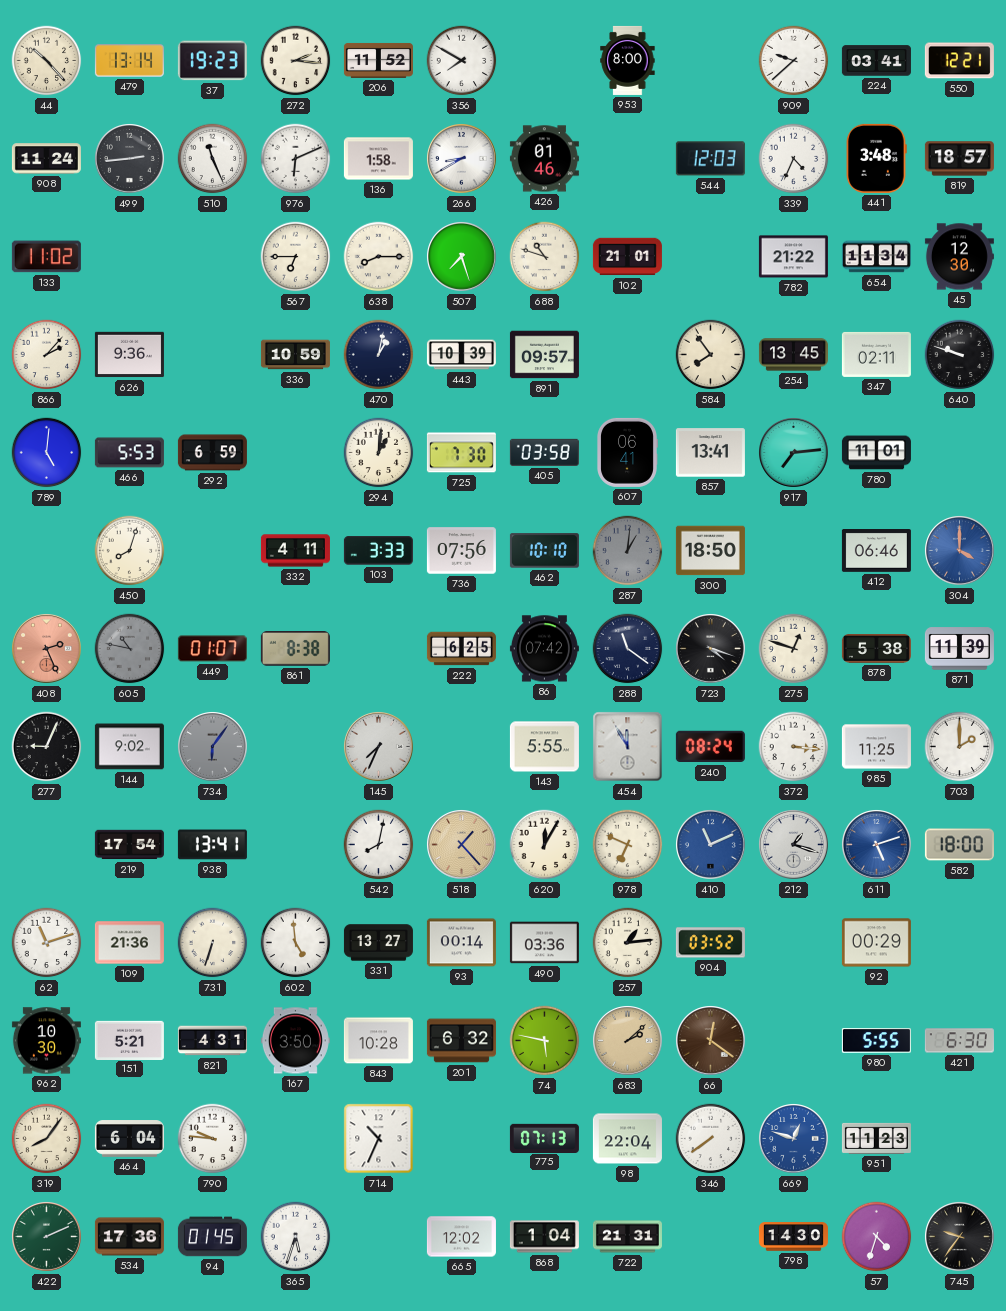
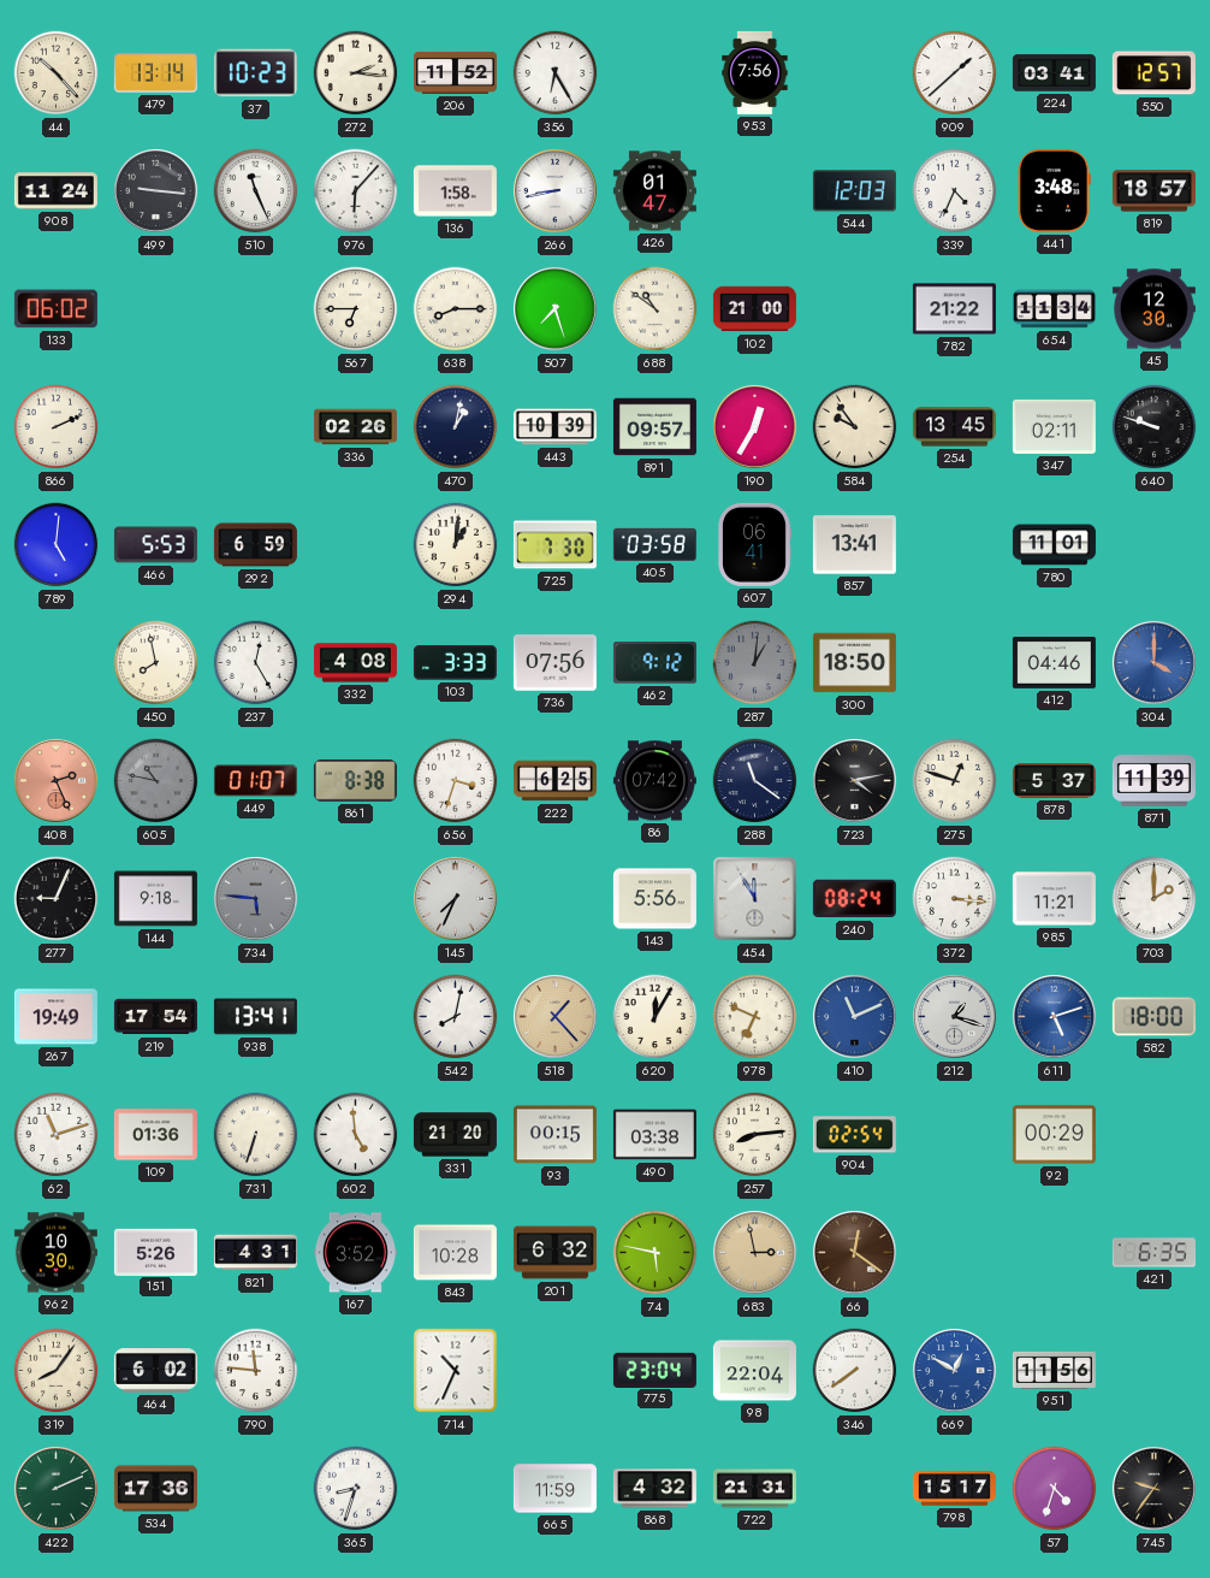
37: 19:23 -> 10:23 (255, 73)
356: 7:50 -> 6:25 (556, 73)
953: 8:00 -> 7:56 (755, 72)
909: 9:38 -> 1:38 (955, 73)
550: 12:21 -> 12:57 (1153, 73)
499: 2:44 -> 9:16 (156, 191)
976: 6:11 -> 6:07 (356, 191)
266: 8:40 -> 8:43 (556, 191)
426: 01:46 -> 01:47 (654, 191)
133: 11:02 -> 06:02 (55, 309)
688: 10:48 -> 10:51 (656, 309)
102: 21:01 -> 21:00 (754, 309)
866: 2:07 -> 2:11 (57, 427)
626: 9:36 -> none (129, 355)
336: 10:59 -> 02:26 (355, 427)
190: none -> 12:35 (755, 427)
584: 7:54 -> 9:54 (855, 427)
917: 7:14 -> none (794, 453)
450: 8:03 -> 7:58 (156, 663)
237: none -> 12:25 (256, 663)
332: 4:11 -> 4:08 (355, 663)
462: 10:10 -> 9:12 (654, 663)
412: 06:46 -> 04:46 (1054, 663)
656: none -> 3:33 (456, 781)
723: 4:18 -> 4:13 (855, 781)
878: 5:38 -> 5:37 (1054, 781)
144: 9:02 -> 9:18 (155, 899)
734: 6:06 -> 5:46 (256, 899)
143: 5:55 -> 5:56 (654, 899)
985: 11:25 -> 11:21 (1054, 899)
267: none -> 19:49 (55, 1017)
109: 21:36 -> 01:36 (155, 1135)
331: 13:27 -> 21:20 (455, 1135)
93: 00:14 -> 00:15 (554, 1135)
490: 03:36 -> 03:38 (654, 1135)
257: 1:14 -> 8:14 (755, 1135)
904: 03:52 -> 02:54 (854, 1135)
151: 5:21 -> 5:26 (155, 1252)
167: 3:50 -> 3:52 (355, 1253)
683: 2:08 -> 2:58 (755, 1253)
980: 5:55 -> none (876, 1041)
421: 6:30 -> 6:35 (1153, 1253)
464: 6:04 -> 6:02 (155, 1371)
790: 9:46 -> 11:46 (256, 1371)
775: 07:13 -> 23:04 (654, 1370)
669: 12:48 -> 12:50 (955, 1371)
951: 11:23 -> 11:56 (1054, 1370)
94: 01:45 -> none (212, 1237)
365: 5:33 -> 8:33 (356, 1489)
665: 12:02 -> 11:59 (554, 1489)
868: 1:04 -> 4:32 (654, 1489)
798: 14:30 -> 15:17 (954, 1489)
